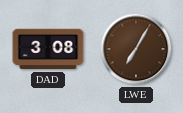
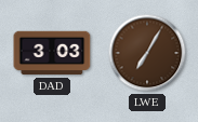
DAD: 3:08 -> 3:03 (52, 53)
